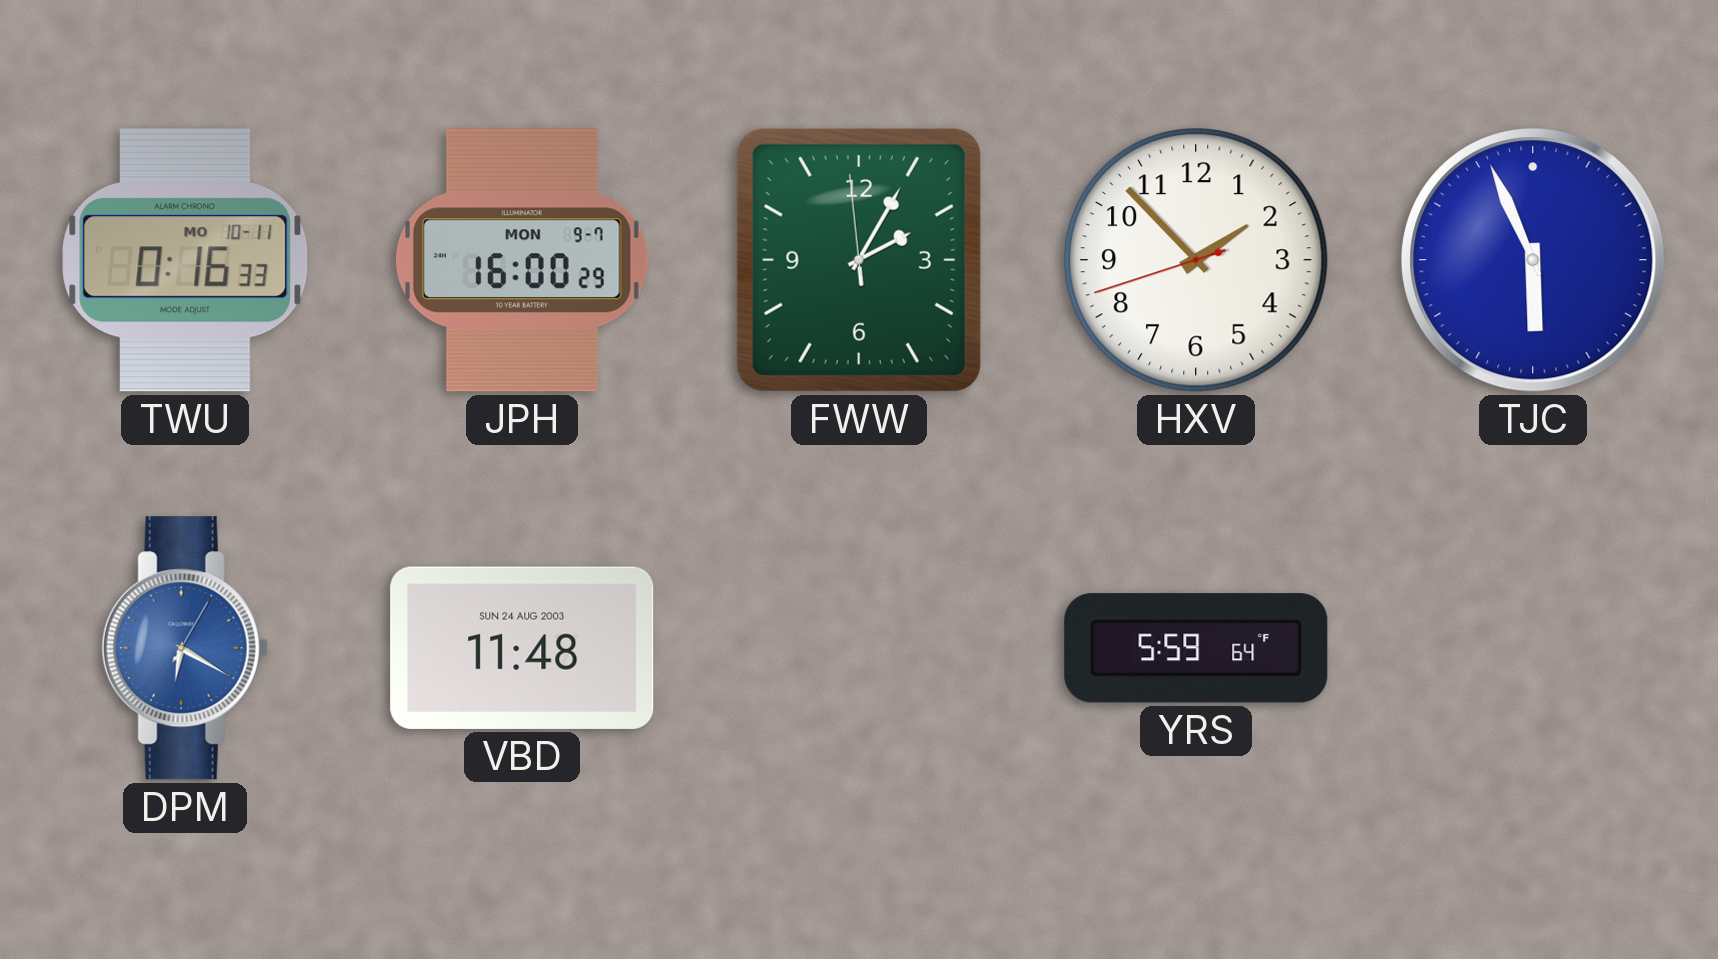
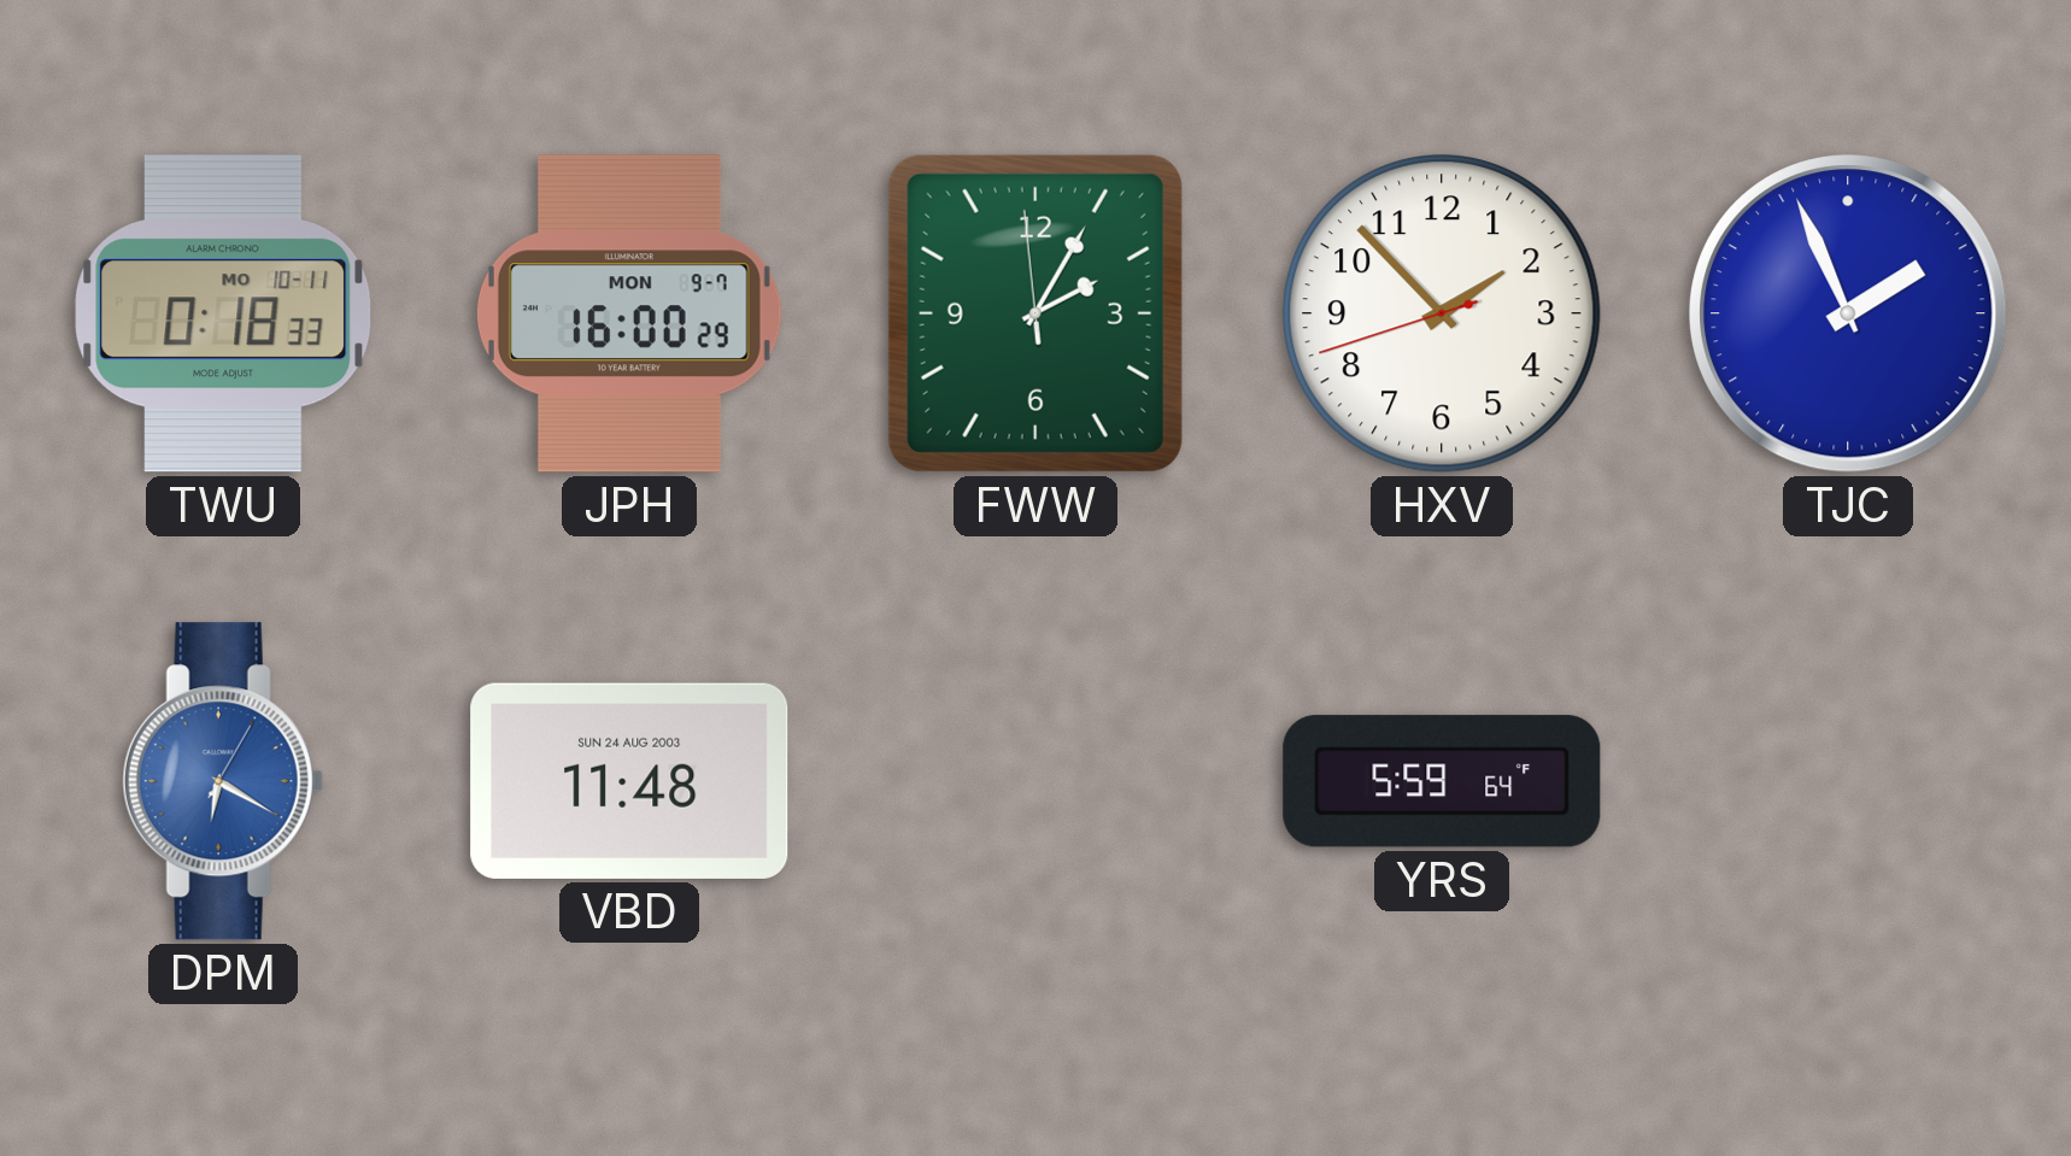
TWU: 0:16 -> 0:18 (223, 313)
TJC: 5:56 -> 1:56 (1848, 313)
